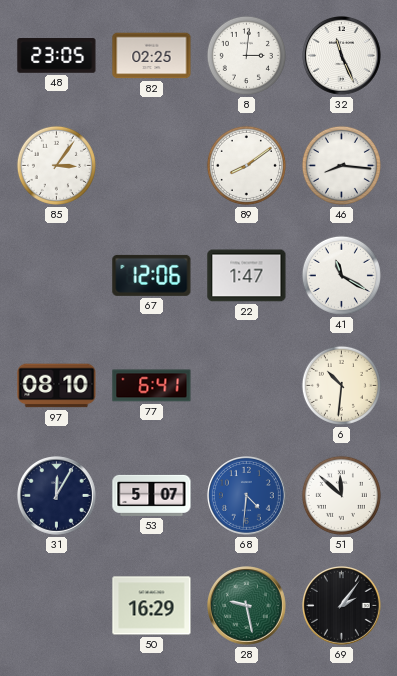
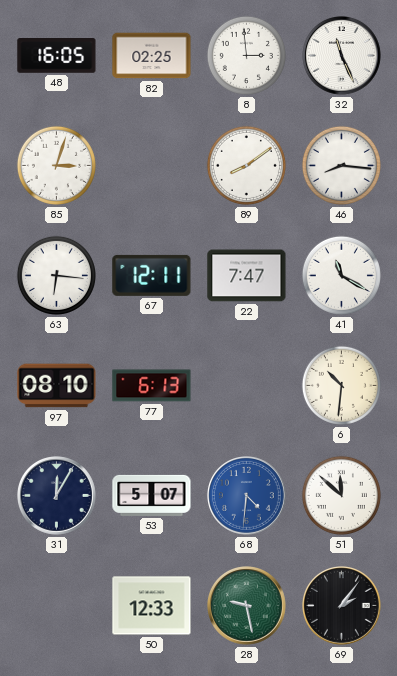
48: 23:05 -> 16:05 (57, 56)
8: 3:01 -> 2:59 (246, 55)
85: 3:06 -> 3:03 (56, 165)
63: none -> 6:16 (56, 275)
67: 12:06 -> 12:11 (152, 275)
22: 1:47 -> 7:47 (247, 276)
77: 6:41 -> 6:13 (152, 386)
50: 16:29 -> 12:33 (152, 606)
